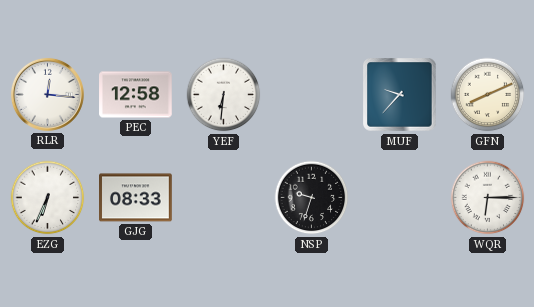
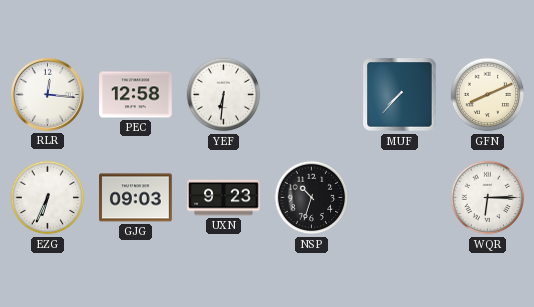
MUF: 9:37 -> 7:37 (400, 95)
GJG: 08:33 -> 09:03 (136, 198)
UXN: none -> 9:23 (224, 198)
NSP: 9:33 -> 10:33 (312, 198)
